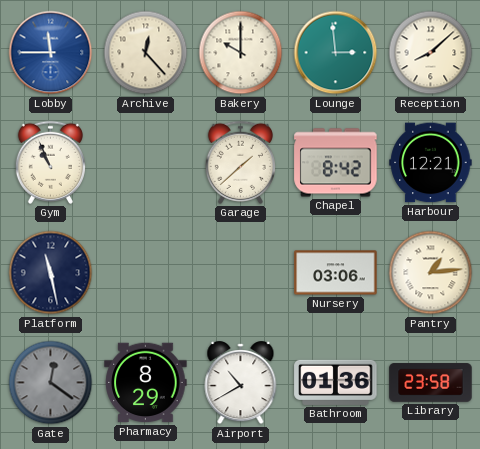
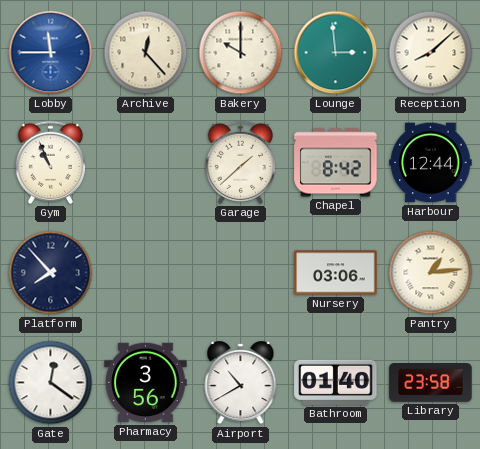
Harbour: 12:21 -> 12:44 (431, 163)
Platform: 11:28 -> 7:53 (51, 273)
Gate dial: grey -> white (51, 383)
Pharmacy: 8:29 -> 3:56 (146, 383)
Bathroom: 01:36 -> 01:40 (336, 382)
